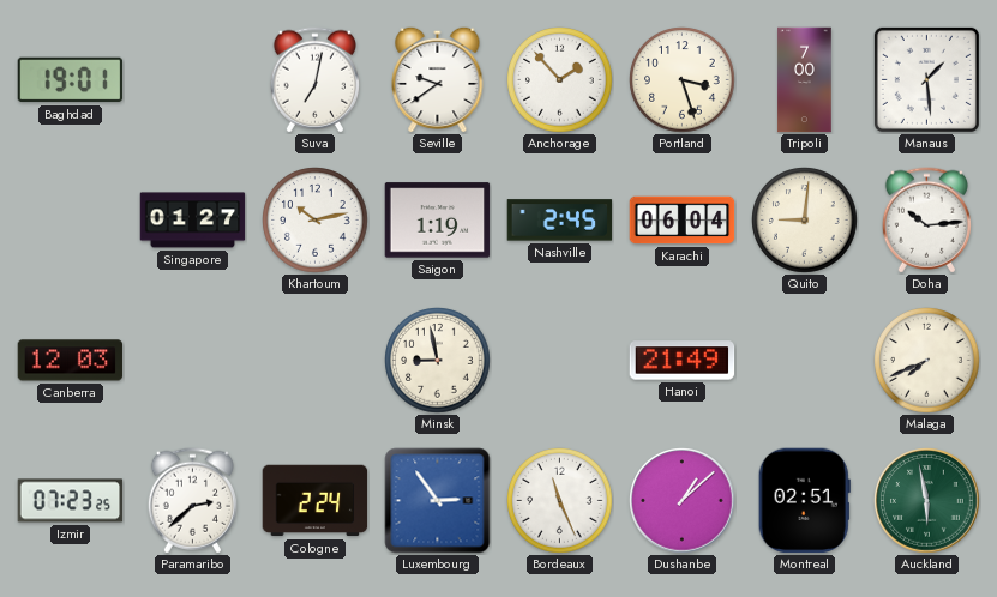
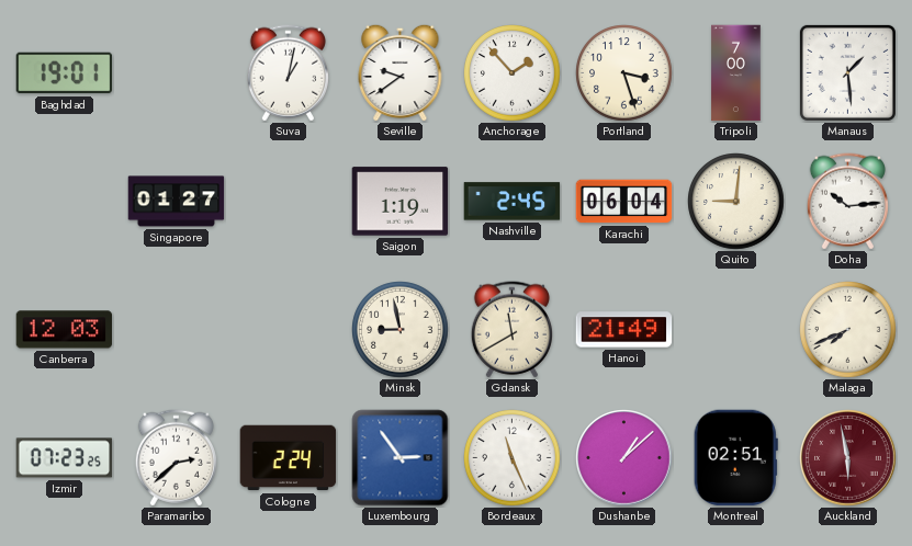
Suva: 7:02 -> 1:02 (288, 73)
Khartoum: 10:13 -> none (316, 221)
Gdansk: none -> 11:40 (511, 330)
Auckland dial: green -> burgundy (848, 458)
